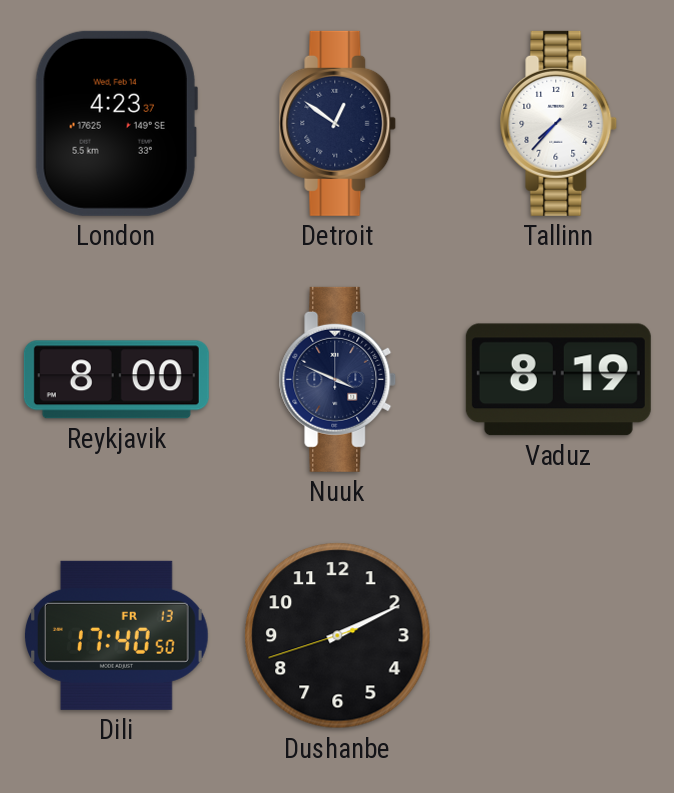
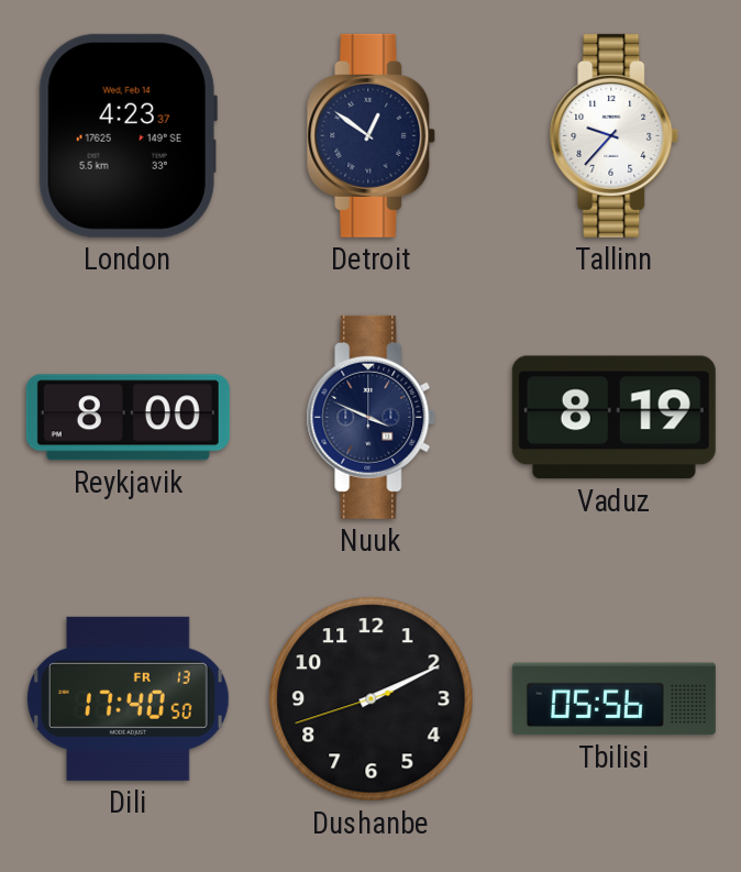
Tallinn: 7:37 -> 9:37 (615, 135)
Tbilisi: none -> 05:56 (613, 699)
